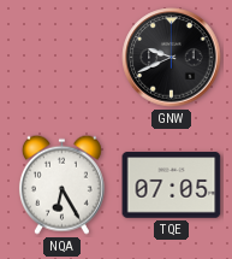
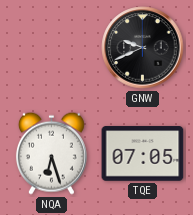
NQA: 6:25 -> 6:27 (51, 153)
